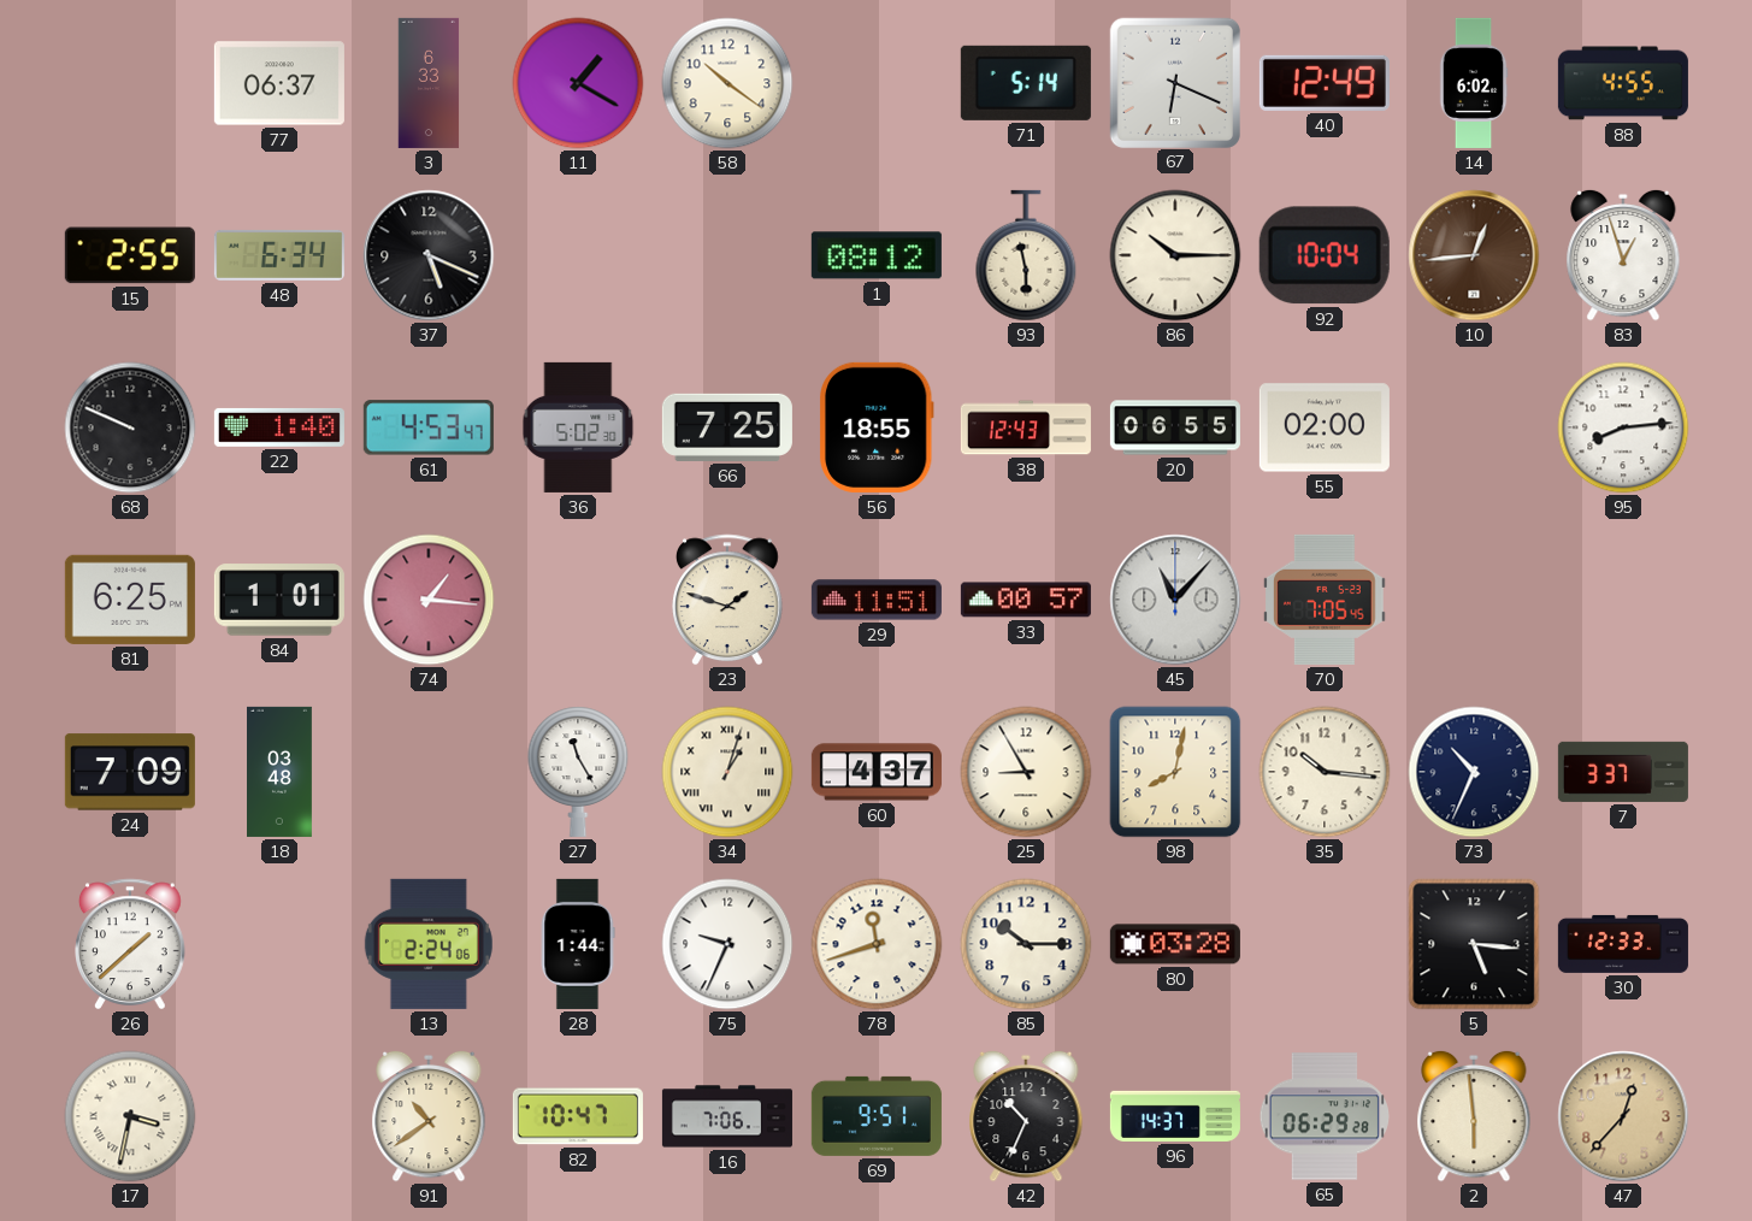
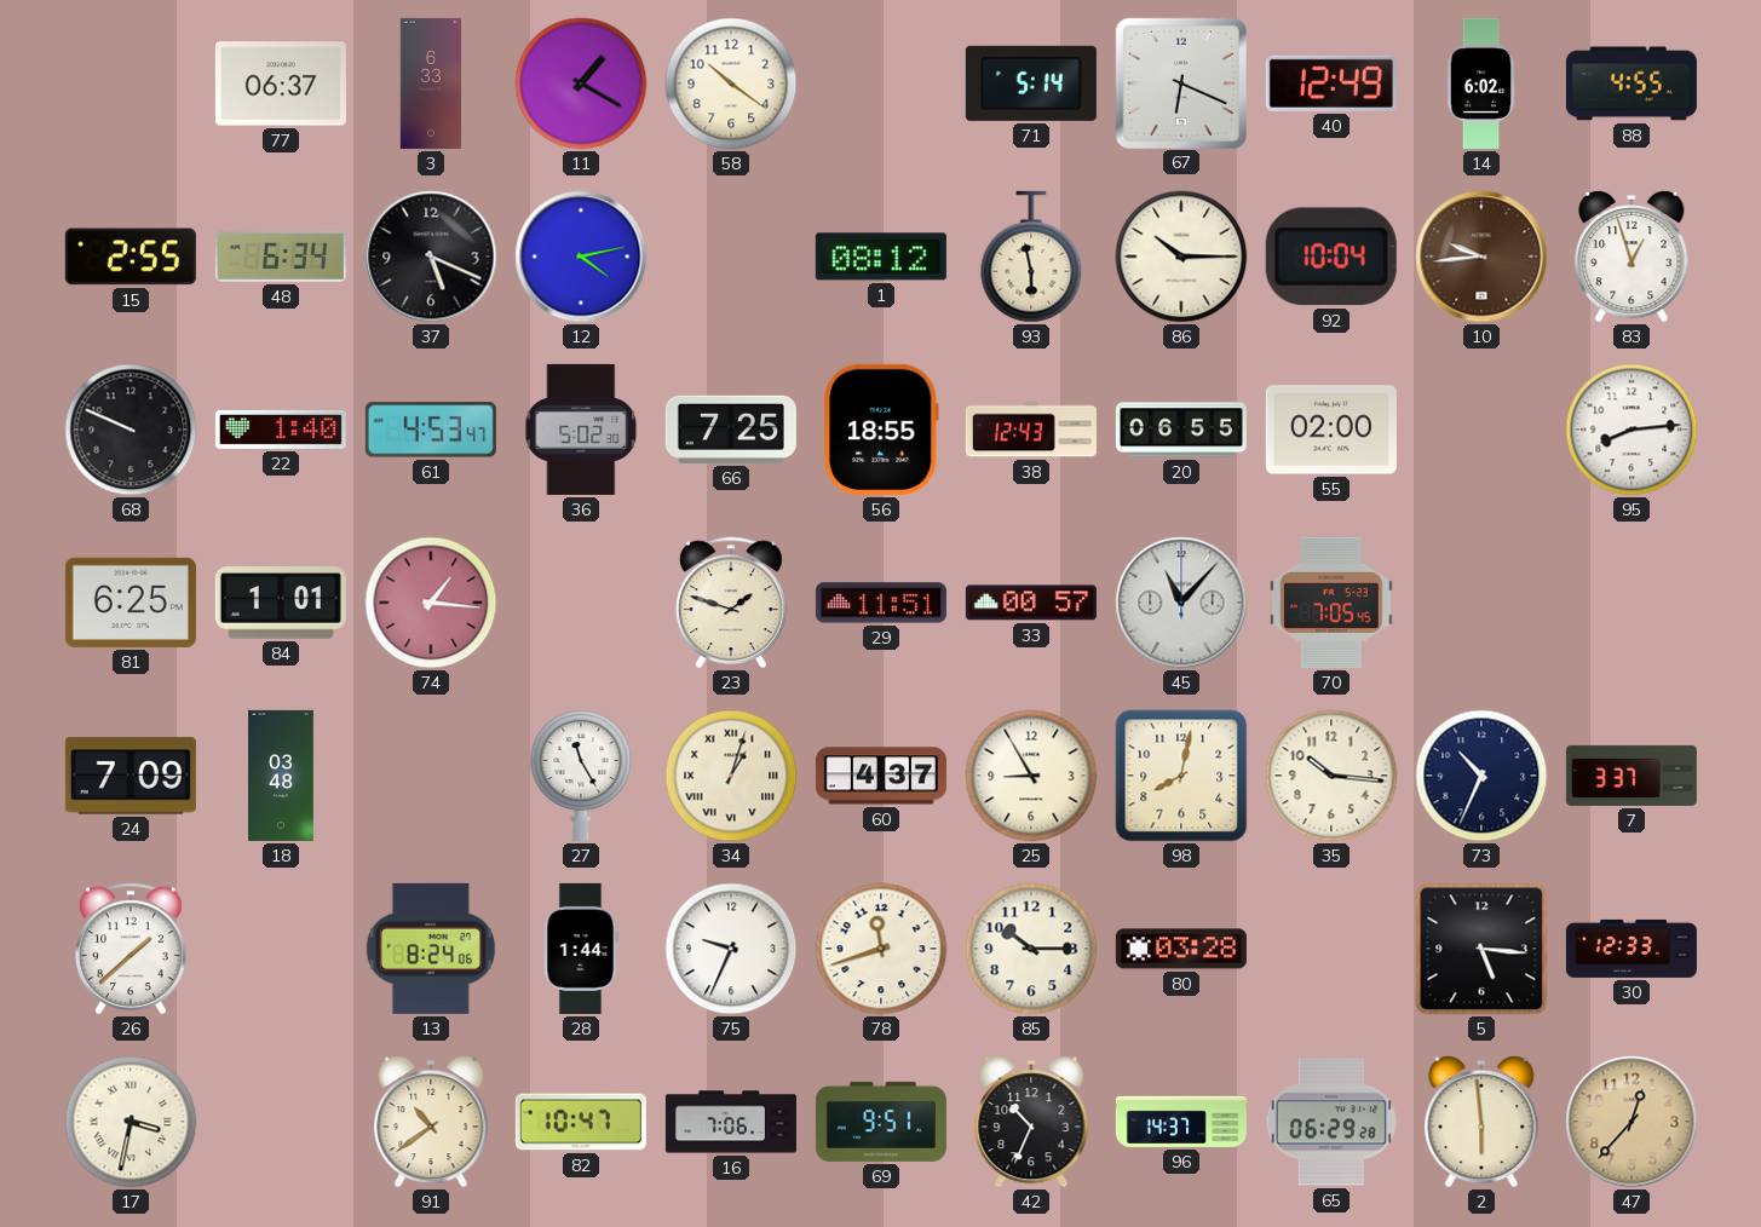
12: none -> 4:13 (581, 257)
10: 12:44 -> 9:44 (1481, 257)
13: 2:24 -> 8:24 (431, 949)
